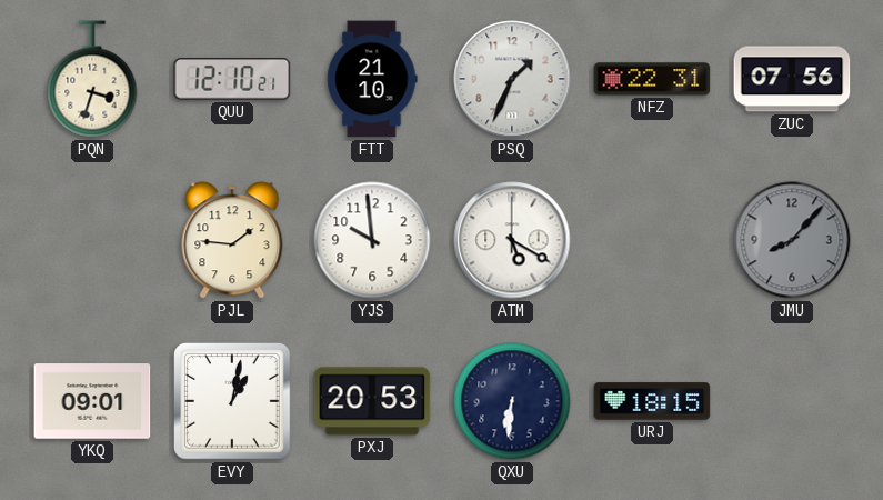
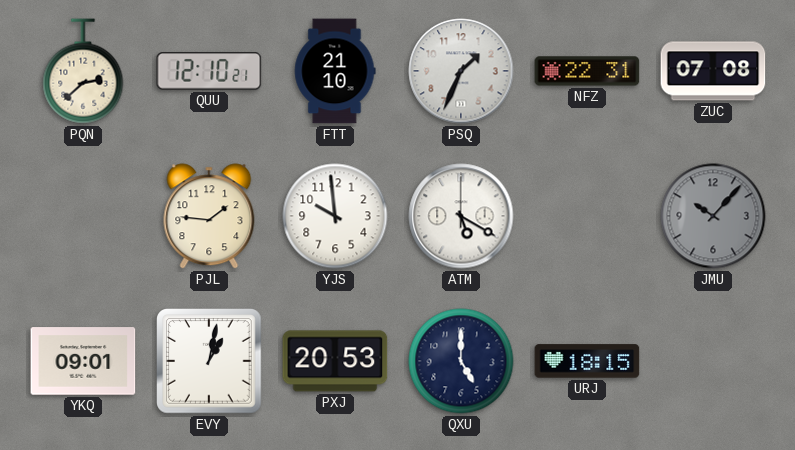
PQN: 3:33 -> 2:38 (83, 71)
ZUC: 07:56 -> 07:08 (713, 71)
JMU: 8:07 -> 10:07 (713, 216)
QXU: 6:31 -> 5:00 (461, 361)
